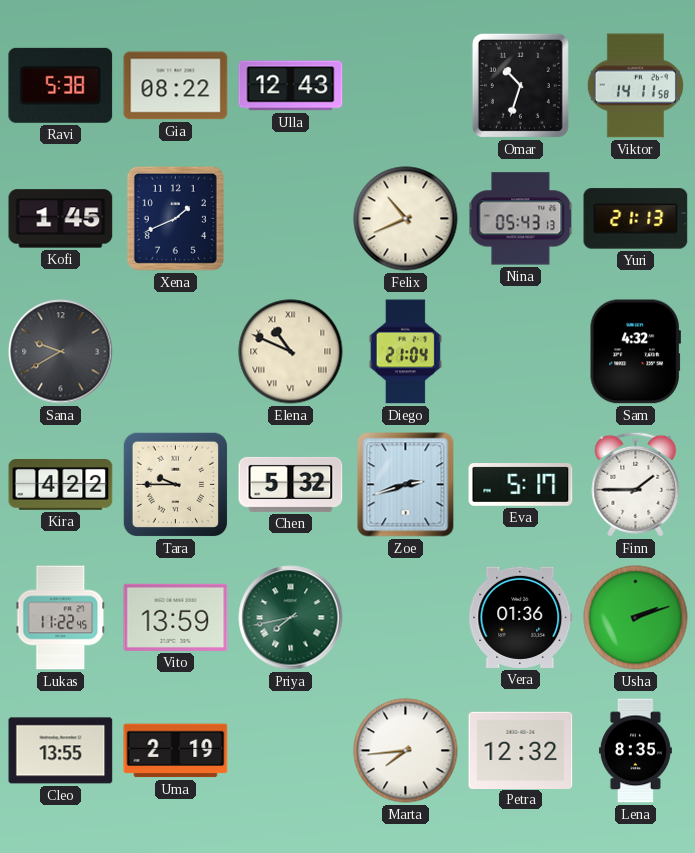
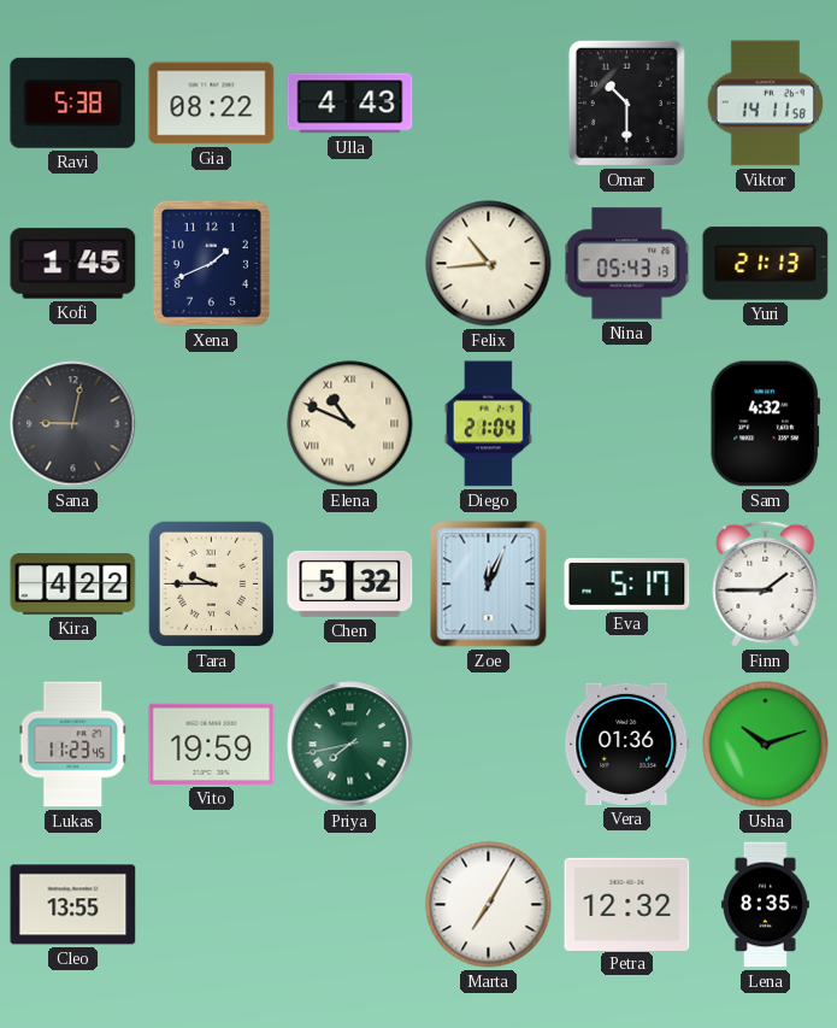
Ulla: 12:43 -> 4:43 (350, 104)
Omar: 10:33 -> 10:30 (626, 102)
Felix: 10:41 -> 10:44 (489, 264)
Sana: 9:40 -> 9:02 (73, 424)
Zoe: 2:42 -> 12:04 (489, 585)
Lukas: 11:22 -> 11:23 (73, 745)
Vito: 13:59 -> 19:59 (212, 744)
Usha: 2:12 -> 10:12 (766, 745)
Uma: 2:19 -> none (176, 751)
Marta: 7:44 -> 7:05 (489, 905)
